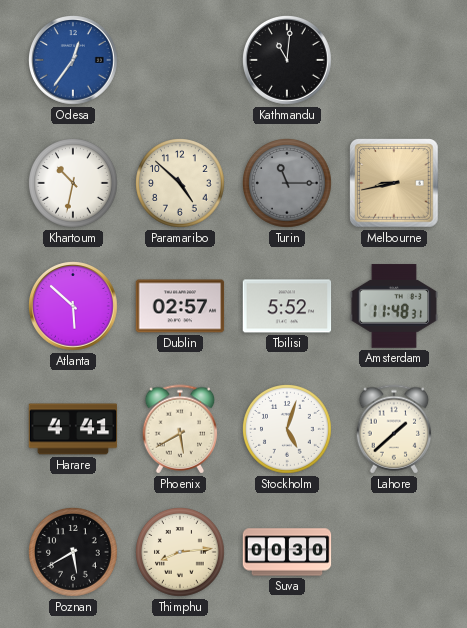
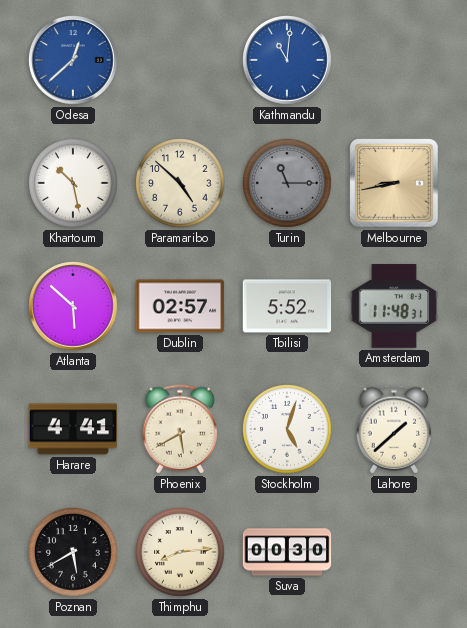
Odesa: 12:36 -> 12:38 (74, 61)
Kathmandu dial: black -> blue (288, 61)
Khartoum: 10:32 -> 10:28 (74, 184)
